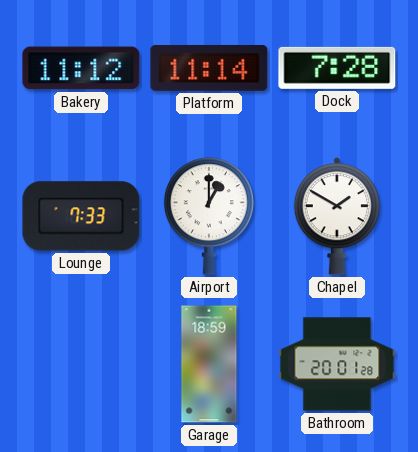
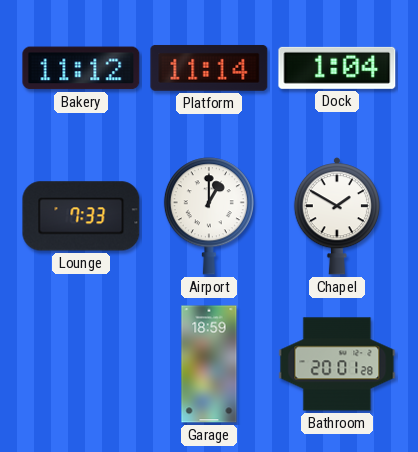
Dock: 7:28 -> 1:04 (337, 68)
